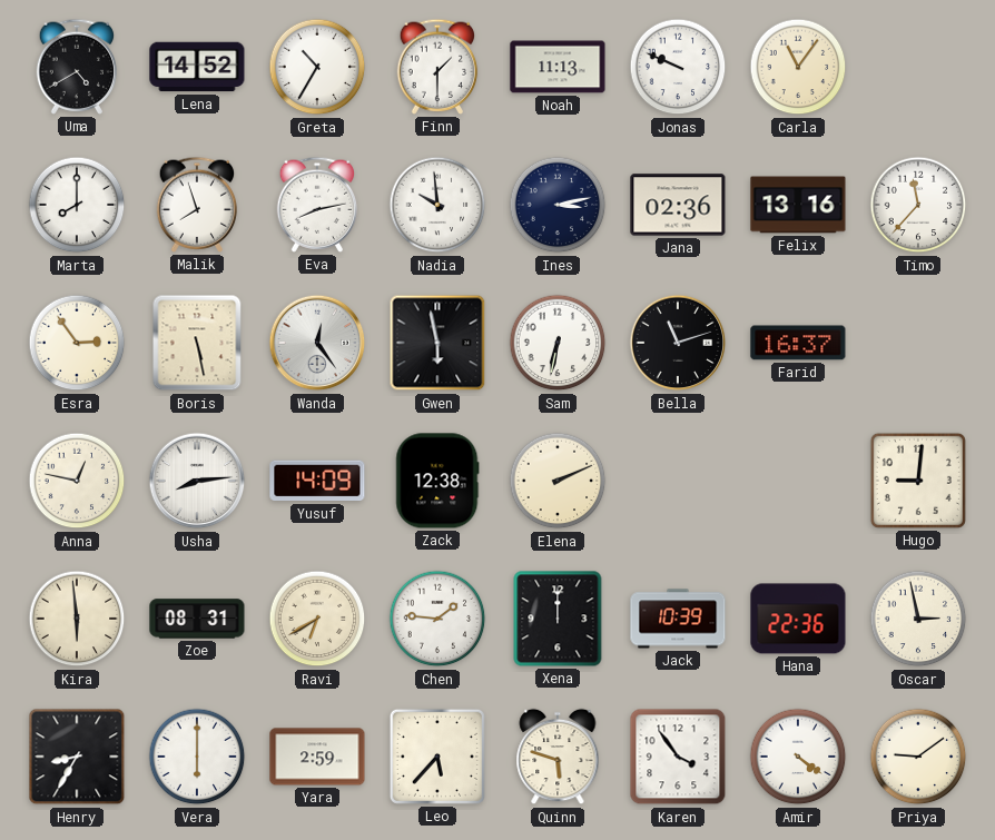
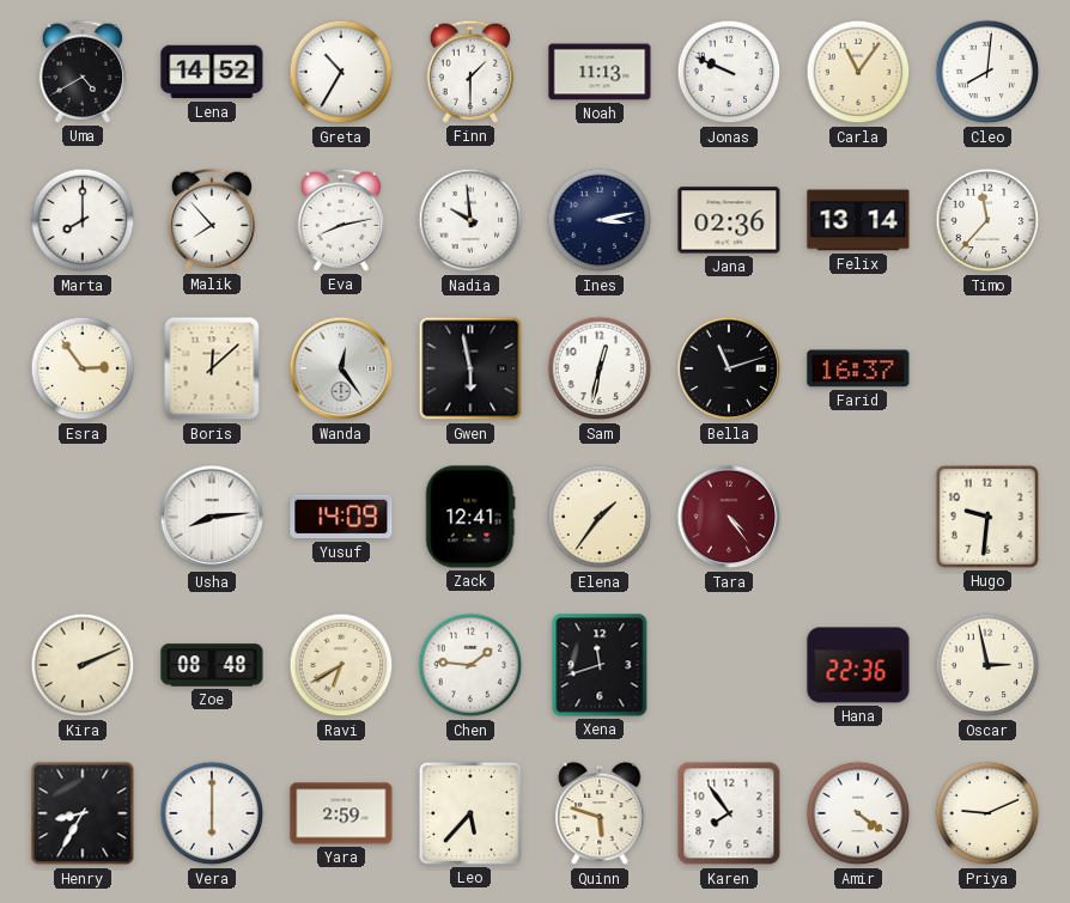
Cleo: none -> 8:01 (987, 72)
Malik: 7:57 -> 7:53 (212, 220)
Felix: 13:16 -> 13:14 (858, 220)
Boris: 5:28 -> 12:08 (212, 368)
Sam: 6:32 -> 12:32 (600, 368)
Anna: 12:47 -> none (77, 481)
Zack: 12:38 -> 12:41 (470, 517)
Elena: 2:11 -> 1:36 (600, 517)
Tara: none -> 4:24 (729, 517)
Hugo: 9:01 -> 9:31 (987, 517)
Kira: 5:59 -> 2:11 (83, 665)
Zoe: 08:31 -> 08:48 (212, 665)
Xena: 12:00 -> 11:42 (600, 665)
Jack: 10:39 -> none (678, 619)
Karen: 3:54 -> 7:54 (729, 813)
Priya: 9:09 -> 9:11 (987, 813)
